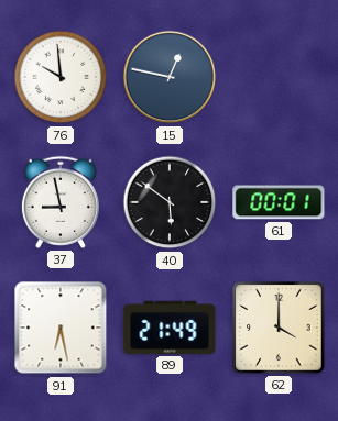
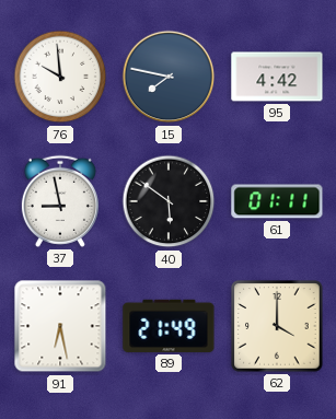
15: 12:47 -> 7:47 (169, 77)
95: none -> 4:42 (277, 77)
61: 00:01 -> 01:11 (277, 201)
